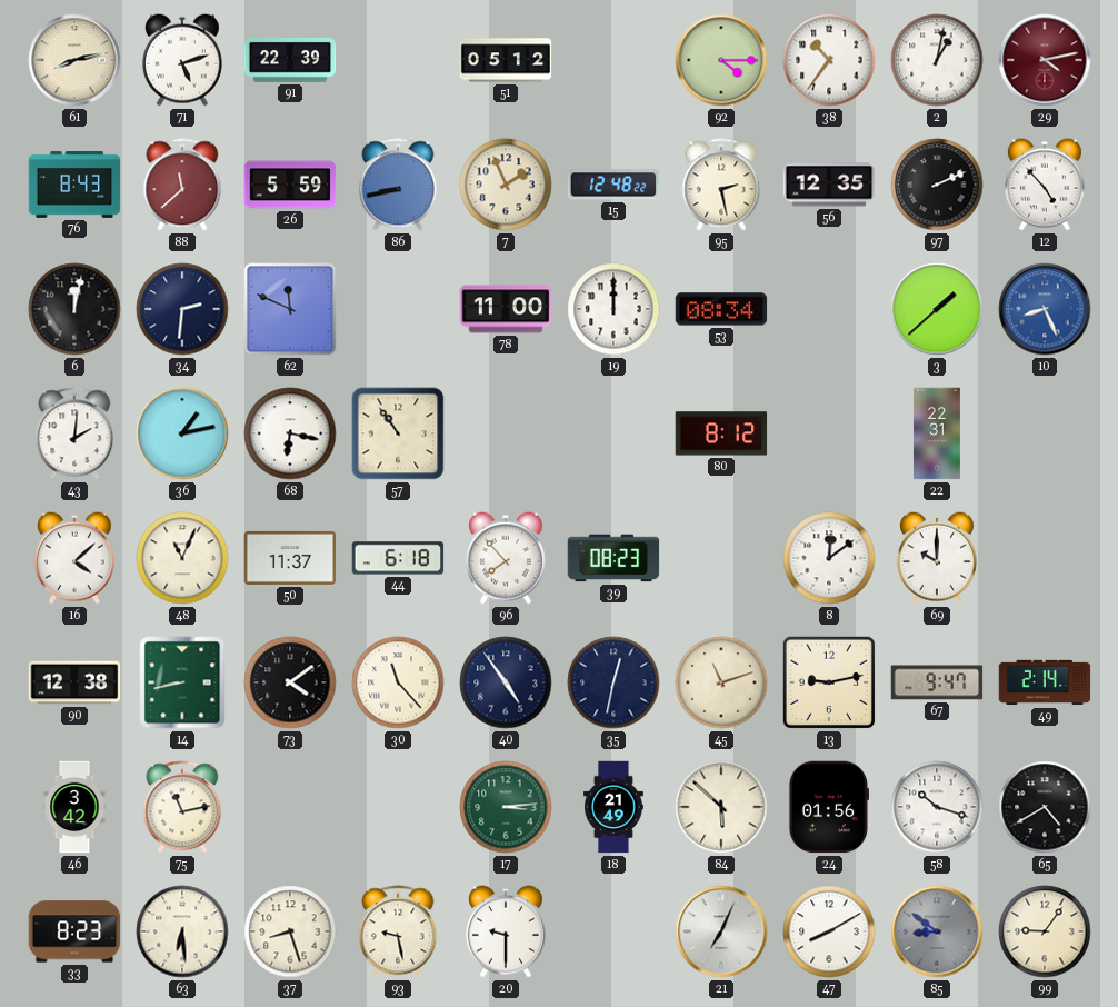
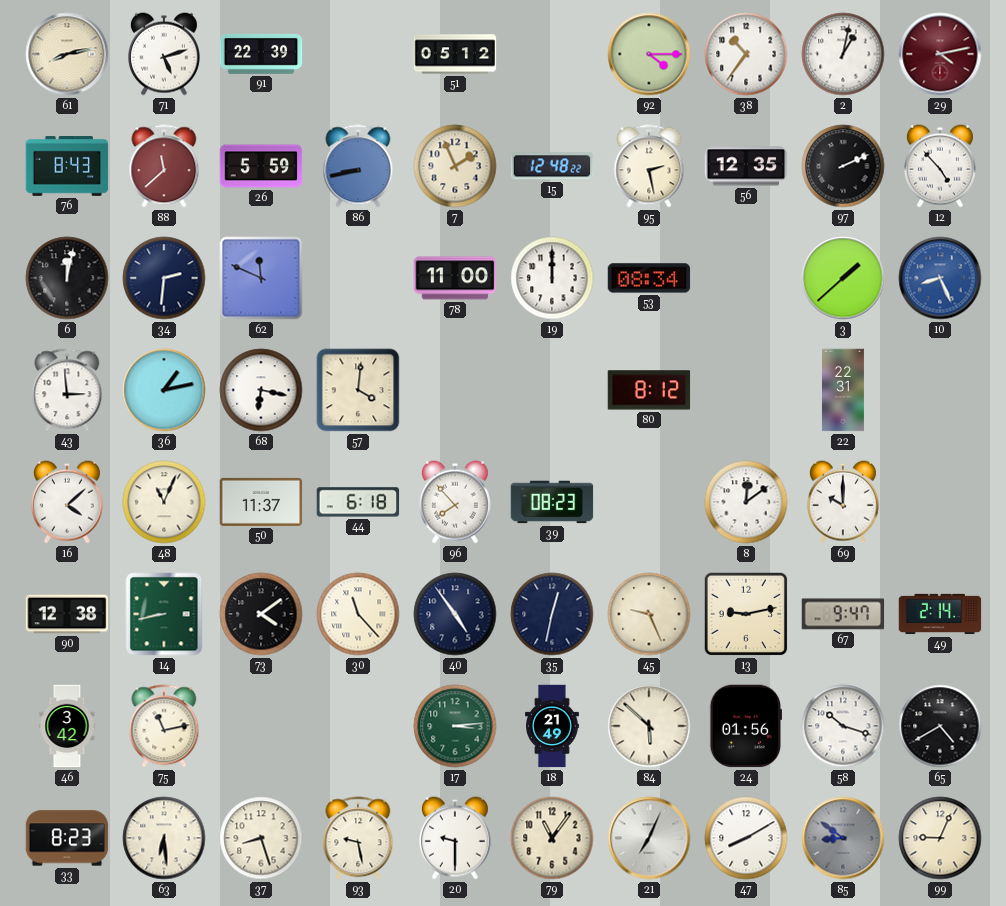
43: 2:01 -> 2:59 (67, 390)
57: 10:54 -> 4:01 (358, 390)
45: 11:12 -> 9:26 (649, 614)
79: none -> 11:06 (552, 838)
99: 9:06 -> 9:04 (940, 838)
